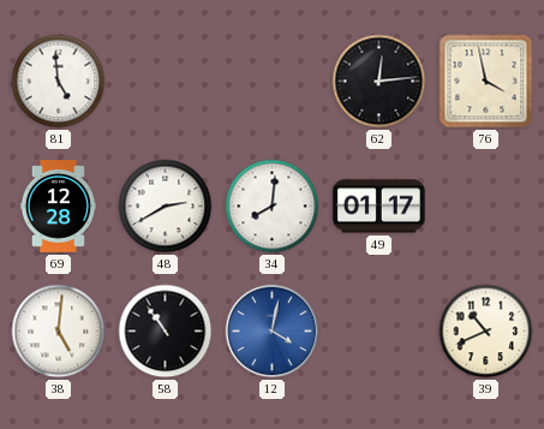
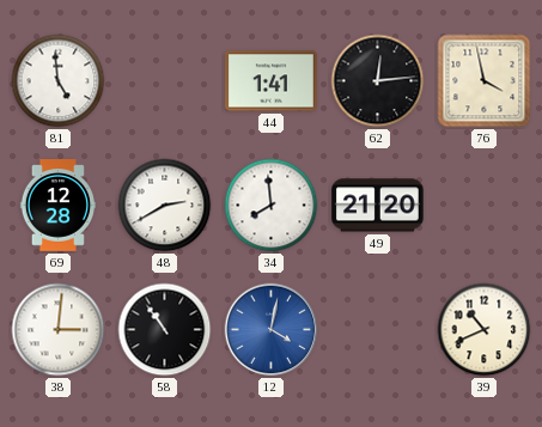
44: none -> 1:41 (272, 81)
34: 8:01 -> 7:59 (272, 206)
49: 01:17 -> 21:20 (378, 206)
38: 5:01 -> 3:01 (59, 330)
